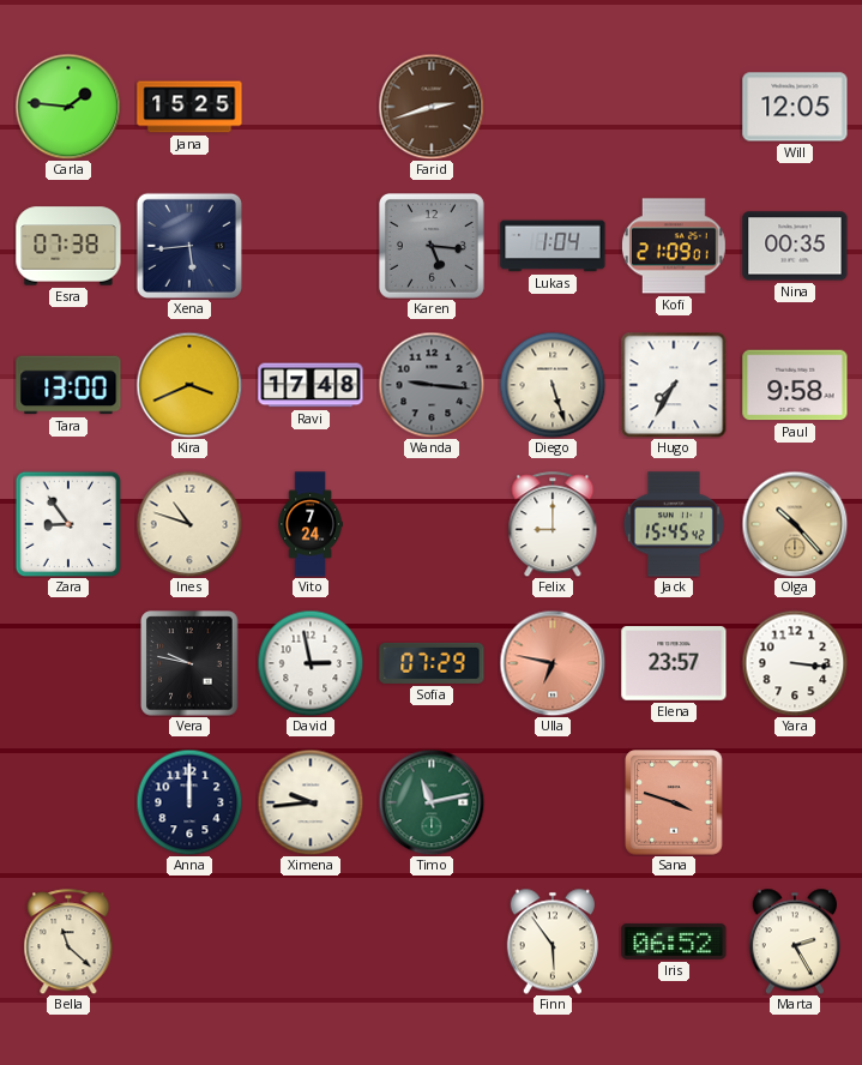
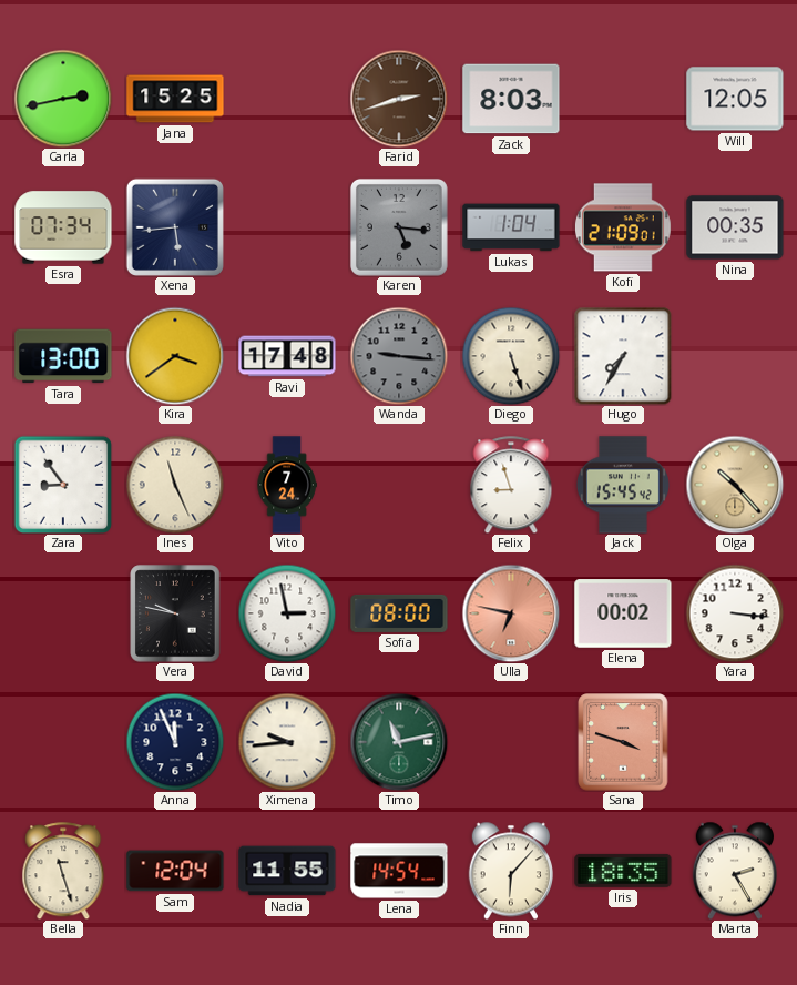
Carla: 1:46 -> 2:43 (63, 99)
Zack: none -> 8:03 (511, 99)
Esra: 07:38 -> 07:34 (63, 227)
Kira: 3:41 -> 3:39 (175, 356)
Paul: 9:58 -> none (795, 385)
Ines: 10:48 -> 11:26 (175, 485)
Felix: 9:00 -> 8:57 (511, 485)
Sofia: 07:29 -> 08:00 (399, 613)
Elena: 23:57 -> 00:02 (623, 613)
Anna: 12:00 -> 11:56 (175, 742)
Bella: 11:22 -> 11:27 (63, 871)
Sam: none -> 12:04 (175, 871)
Nadia: none -> 11:55 (287, 871)
Lena: none -> 14:54 (399, 871)
Finn: 5:54 -> 6:07 (510, 871)
Iris: 06:52 -> 18:35 (623, 871)
